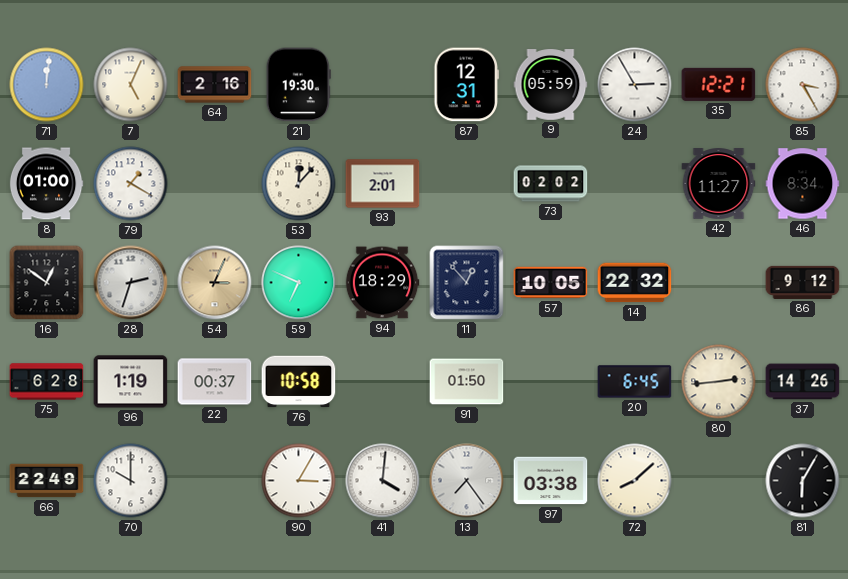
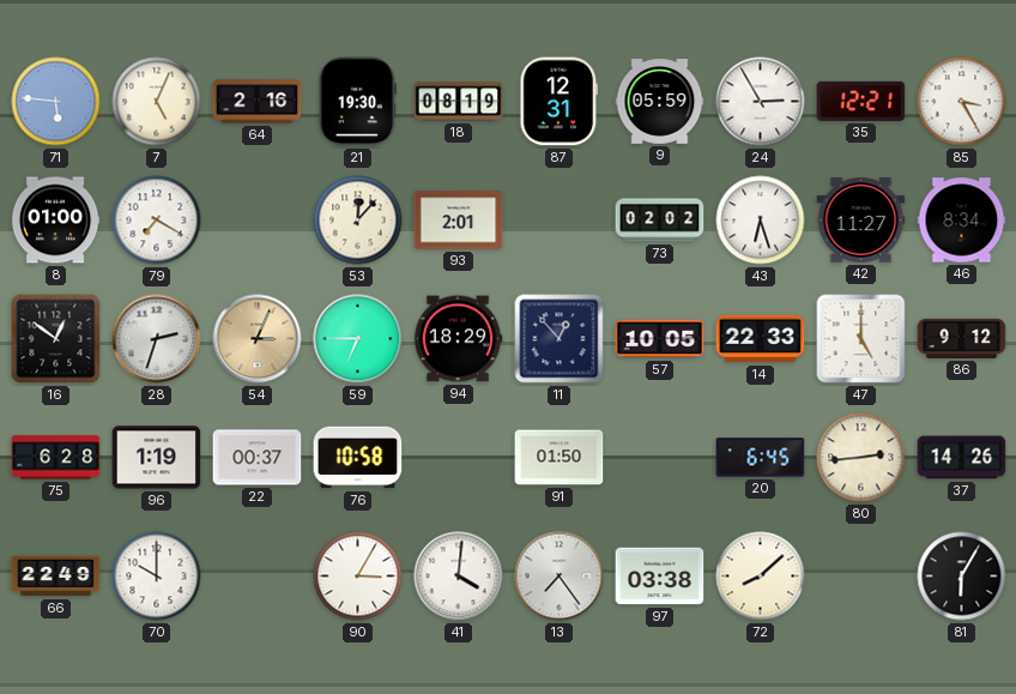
71: 12:01 -> 5:46 (56, 102)
18: none -> 08:19 (459, 102)
79: 1:20 -> 7:20 (157, 221)
43: none -> 6:27 (761, 221)
59: 6:49 -> 6:45 (358, 339)
14: 22:32 -> 22:33 (761, 339)
47: none -> 5:00 (861, 339)
